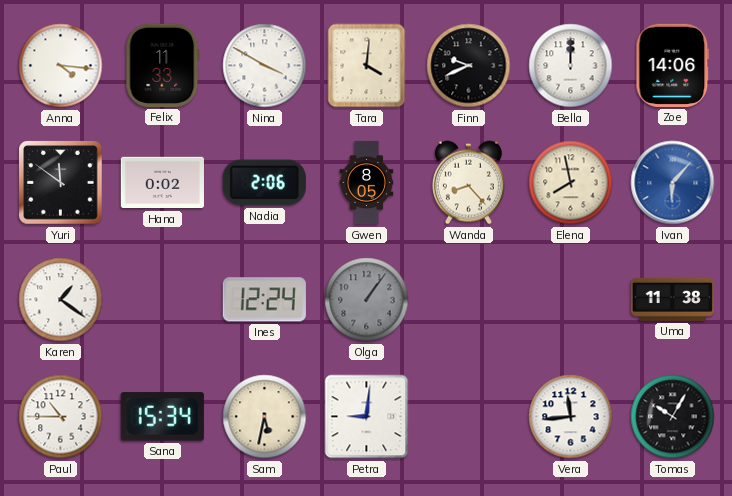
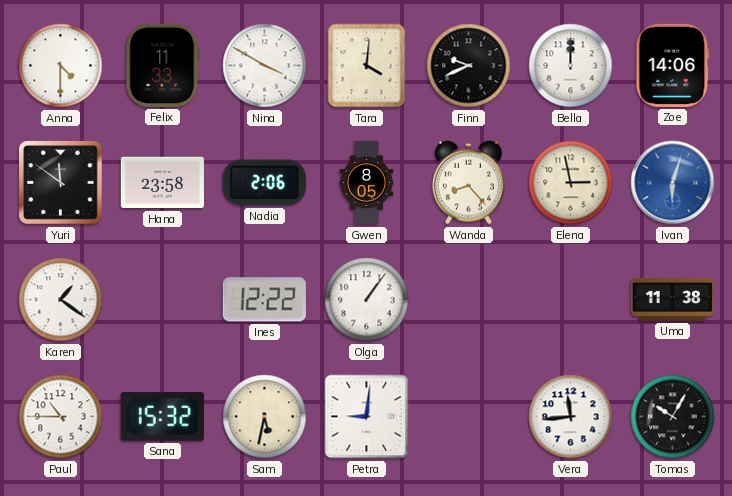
Anna: 4:16 -> 4:30 (61, 66)
Hana: 0:02 -> 23:58 (162, 183)
Elena: 7:58 -> 2:58 (571, 183)
Ivan: 6:07 -> 6:03 (673, 183)
Ines: 12:24 -> 12:22 (264, 300)
Olga dial: grey -> white (367, 300)
Sana: 15:34 -> 15:32 (162, 417)
